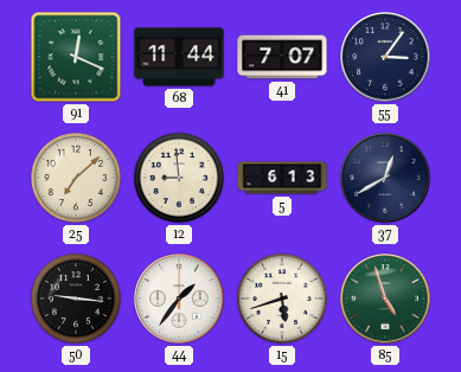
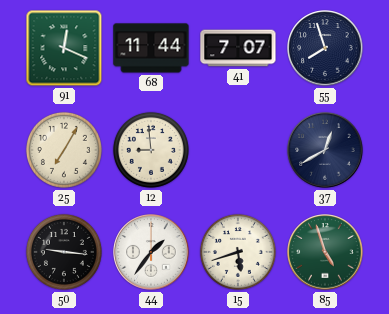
55: 3:06 -> 7:57 (325, 48)
25: 7:08 -> 7:05 (64, 150)
5: 6:13 -> none (282, 178)
